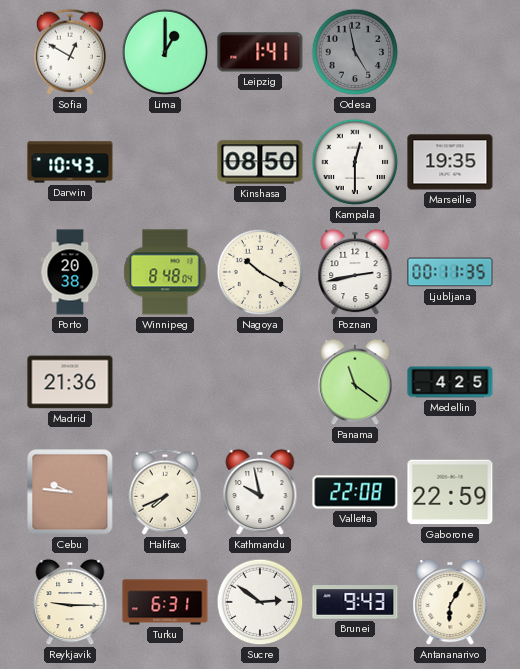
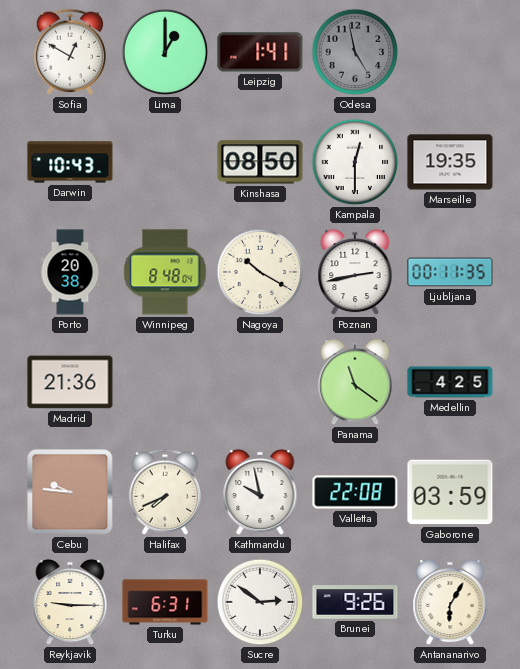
Gaborone: 22:59 -> 03:59 (450, 492)
Brunei: 9:43 -> 9:26 (355, 602)
